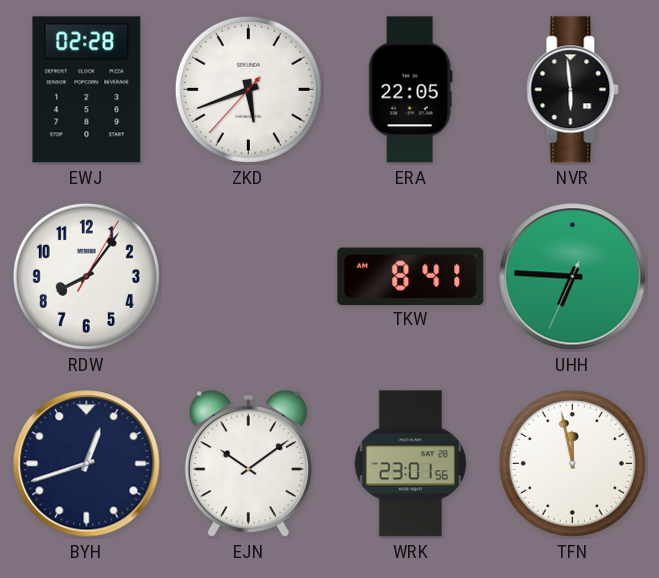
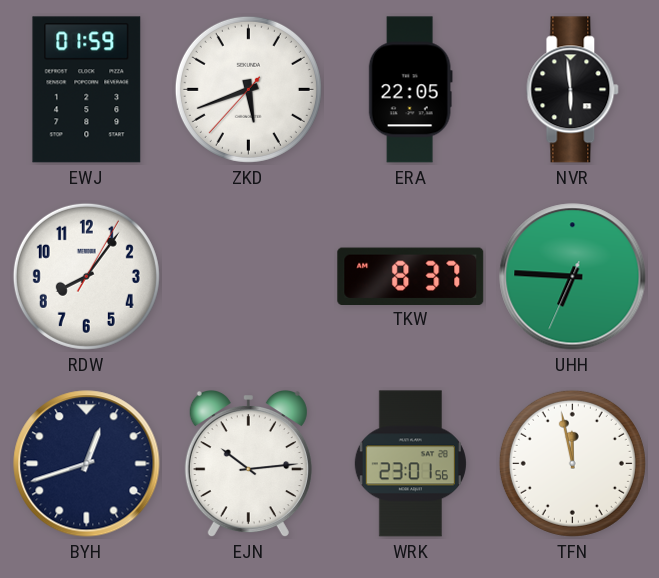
EWJ: 02:28 -> 01:59 (87, 90)
TKW: 8:41 -> 8:37 (411, 276)
EJN: 10:09 -> 10:14 (248, 464)
